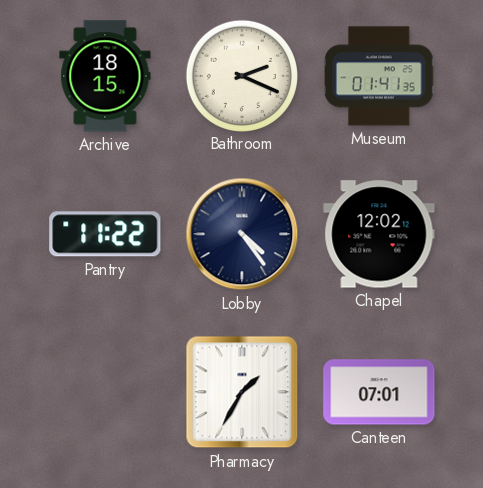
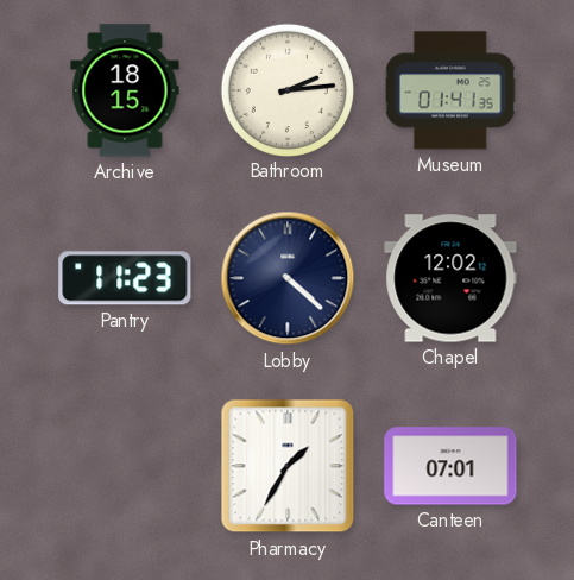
Bathroom: 2:19 -> 2:14 (286, 89)
Pantry: 11:22 -> 11:23 (125, 278)
Lobby: 4:24 -> 4:22 (288, 278)
